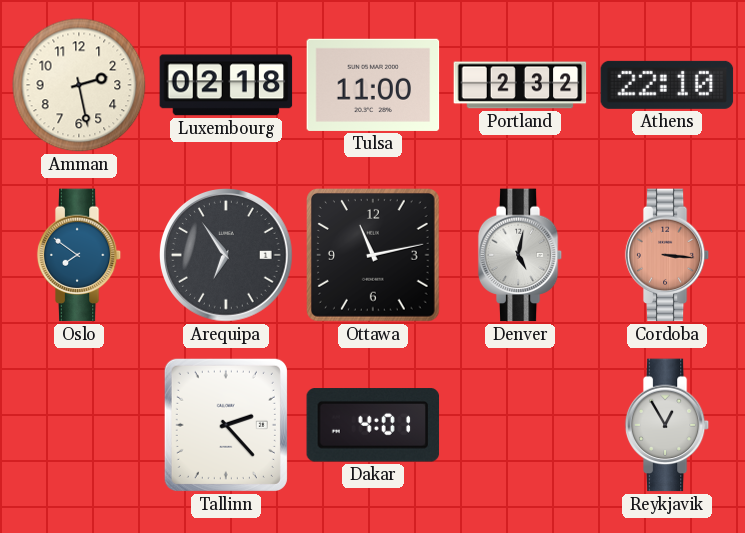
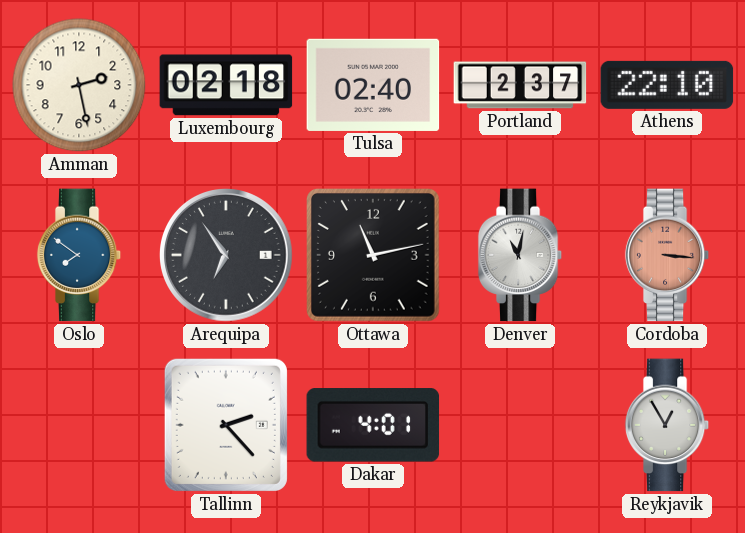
Tulsa: 11:00 -> 02:40 (373, 85)
Portland: 2:32 -> 2:37 (520, 85)
Denver: 5:02 -> 11:02 (520, 255)
